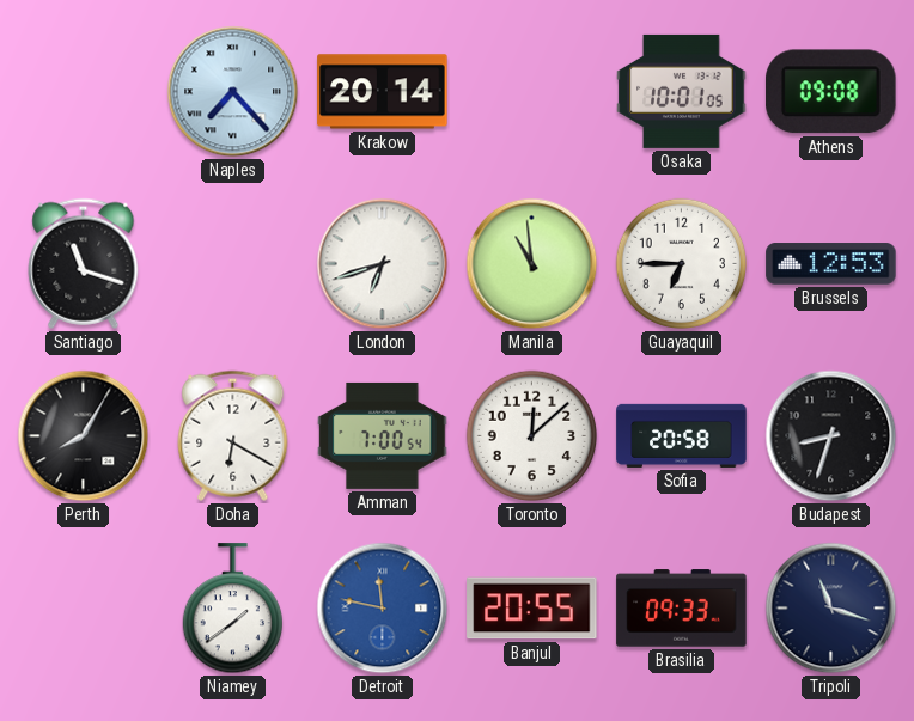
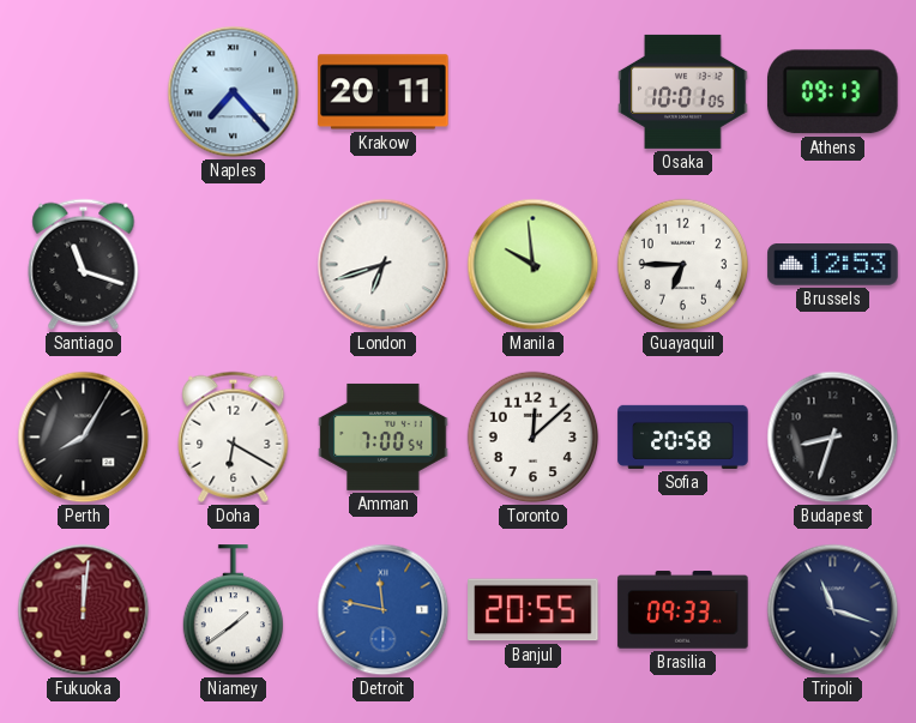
Krakow: 20:14 -> 20:11 (384, 92)
Athens: 09:08 -> 09:13 (833, 92)
Manila: 10:59 -> 9:59 (534, 265)
Fukuoka: none -> 12:01 (84, 610)
